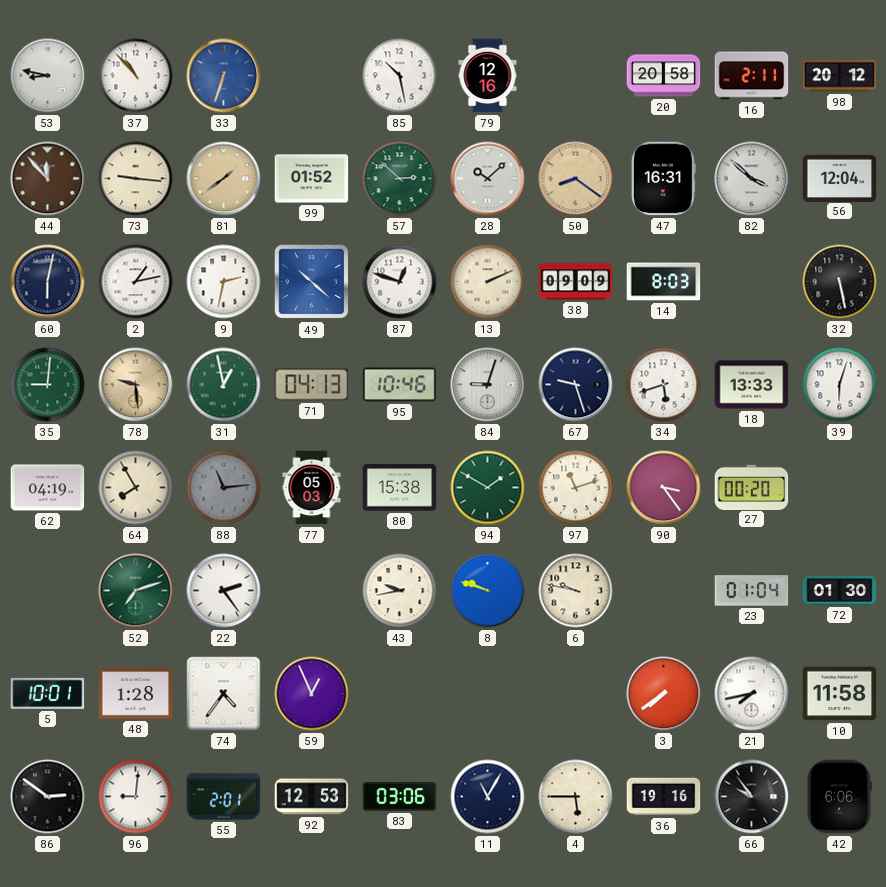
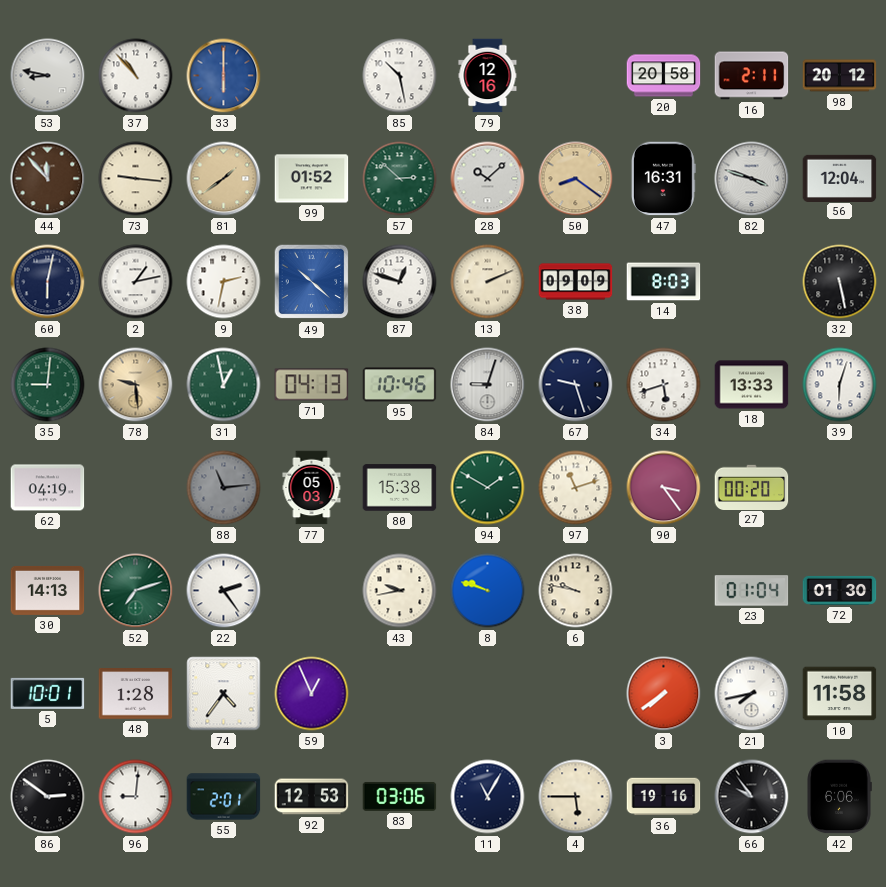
33: 6:33 -> 6:00 (224, 76)
82: 3:52 -> 3:48 (752, 179)
64: 7:55 -> none (136, 488)
30: none -> 14:13 (48, 590)
